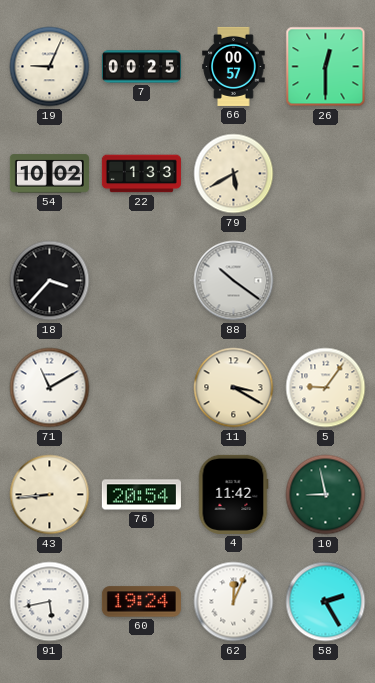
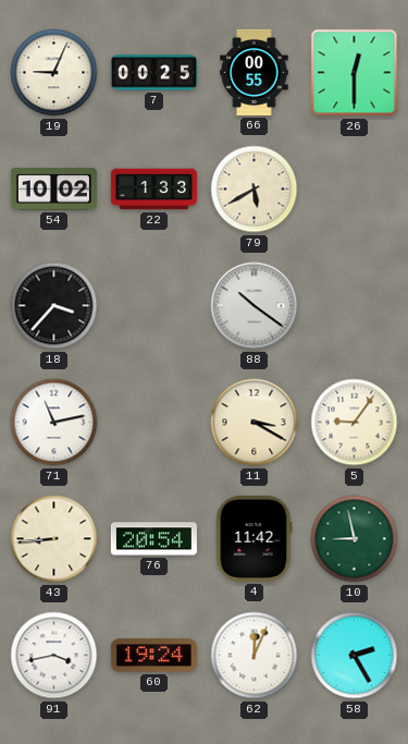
66: 00:57 -> 00:55 (255, 72)
71: 11:10 -> 11:13 (54, 423)
91: 5:43 -> 3:43 (54, 656)
